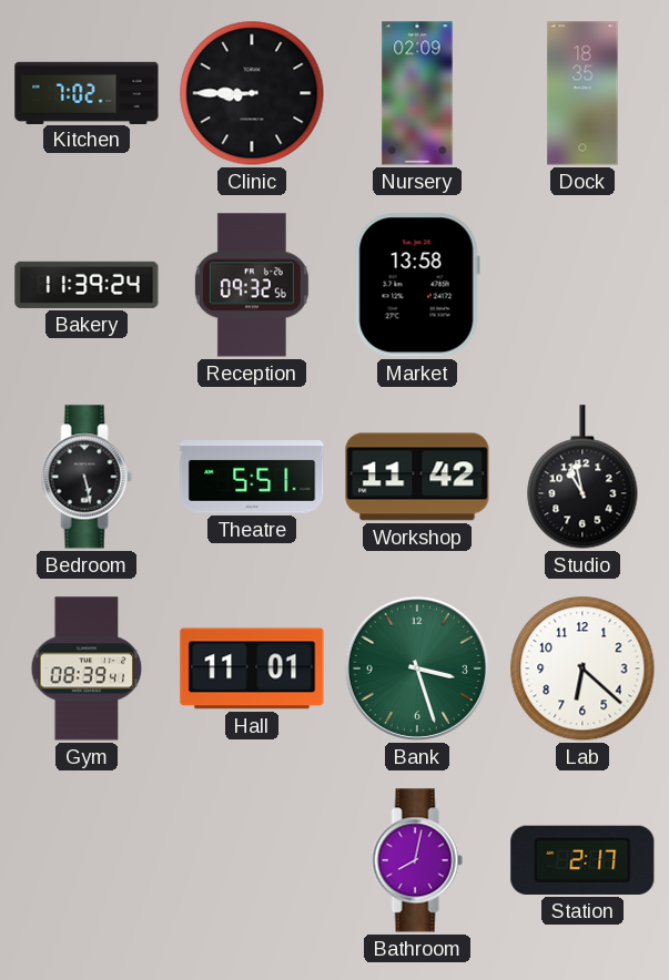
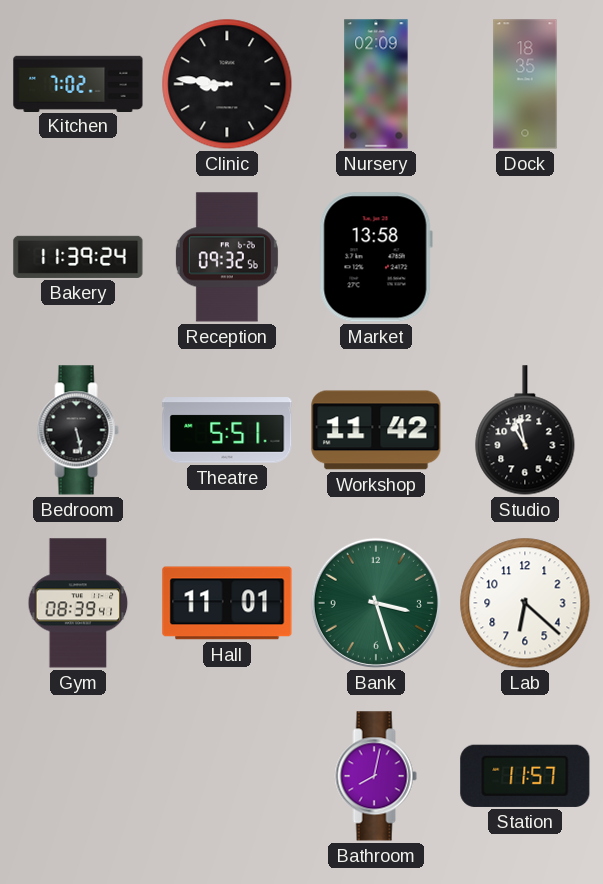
Clinic: 8:45 -> 8:46 (227, 84)
Station: 2:17 -> 11:57 (525, 776)
